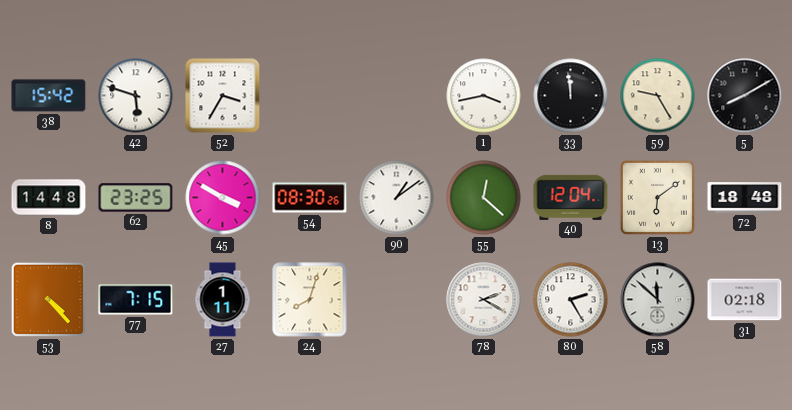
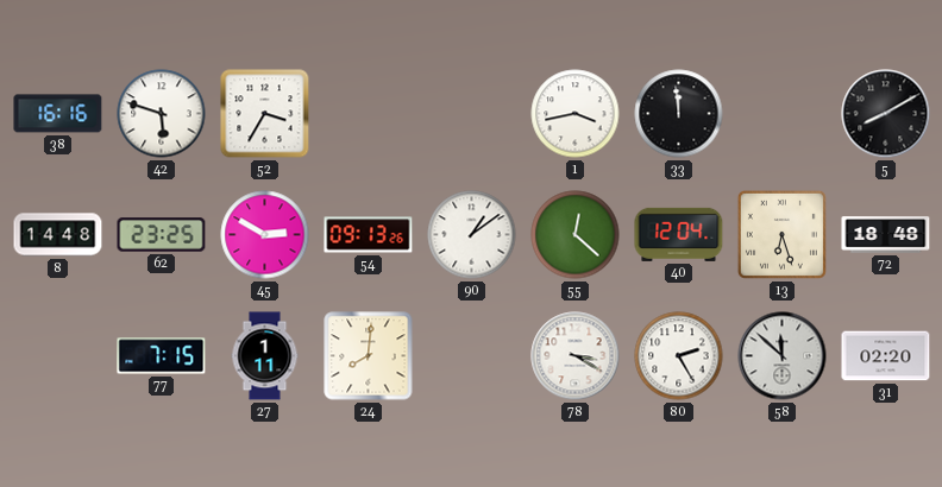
38: 15:42 -> 16:16 (58, 114)
59: 9:25 -> none (658, 96)
45: 3:50 -> 2:50 (265, 235)
54: 08:30 -> 09:13 (369, 235)
13: 6:09 -> 6:27 (781, 234)
53: 4:23 -> none (48, 299)
24: 8:03 -> 8:01 (369, 356)
78: 2:20 -> 3:20 (576, 356)
31: 02:18 -> 02:20 (886, 356)
